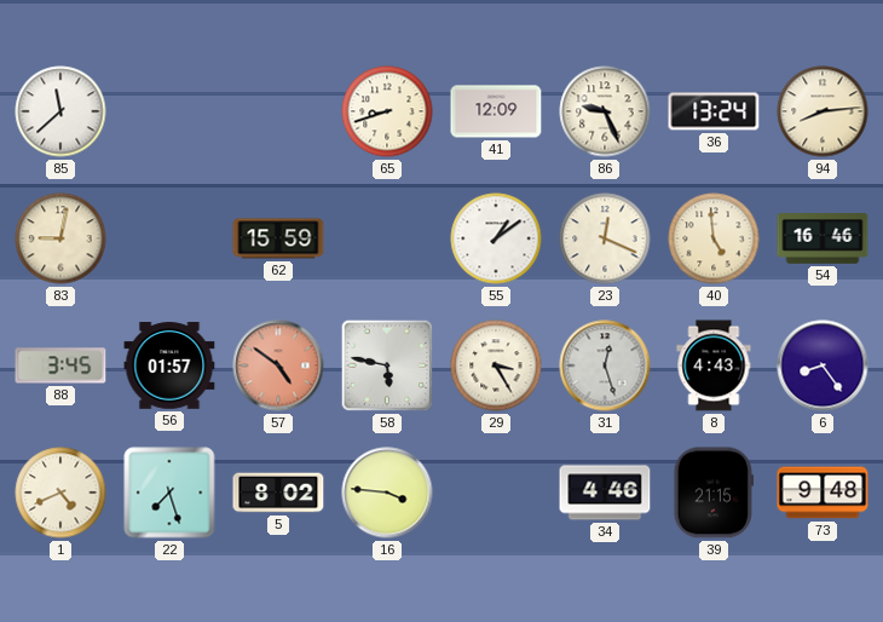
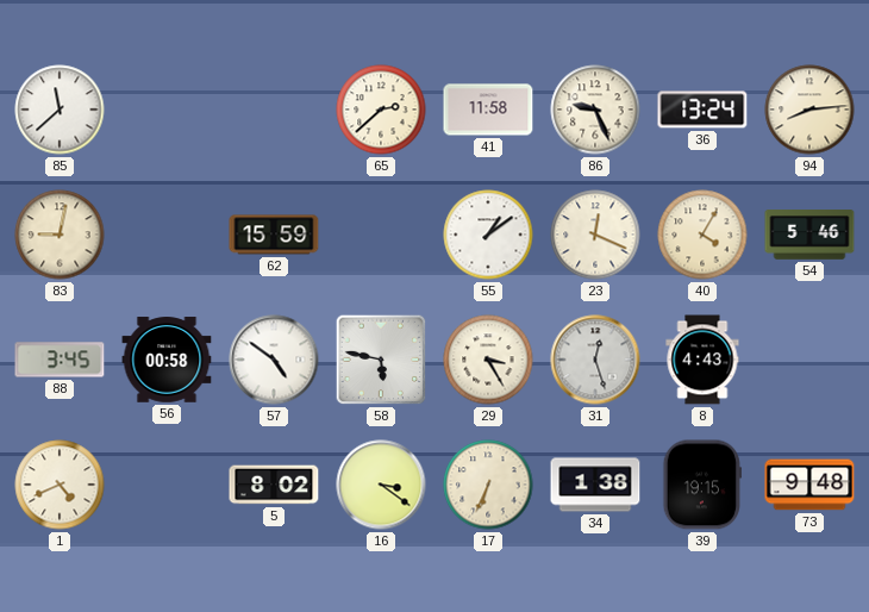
65: 8:42 -> 2:38 (381, 110)
41: 12:09 -> 11:58 (488, 110)
40: 4:59 -> 4:05 (702, 235)
54: 16:46 -> 5:46 (809, 235)
56: 01:57 -> 00:58 (167, 360)
57 dial: salmon -> white (274, 360)
6: 8:24 -> none (823, 365)
22: 7:27 -> none (169, 493)
16: 3:46 -> 3:21 (381, 485)
17: none -> 6:34 (488, 485)
34: 4:46 -> 1:38 (595, 485)
39: 21:15 -> 19:15 (702, 485)
